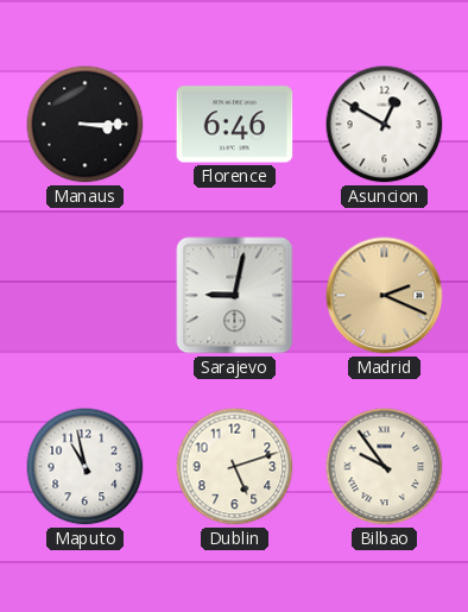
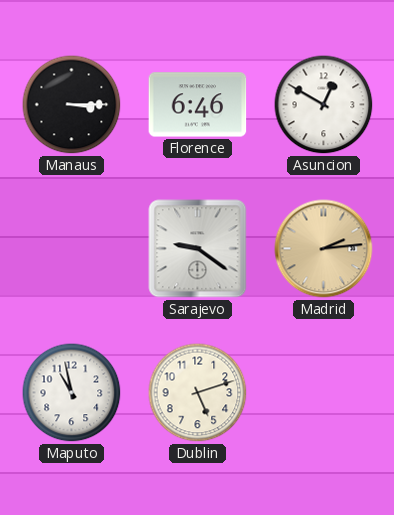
Sarajevo: 9:02 -> 9:21 (198, 249)
Madrid: 2:19 -> 2:14 (324, 249)
Bilbao: 9:54 -> none (385, 467)
